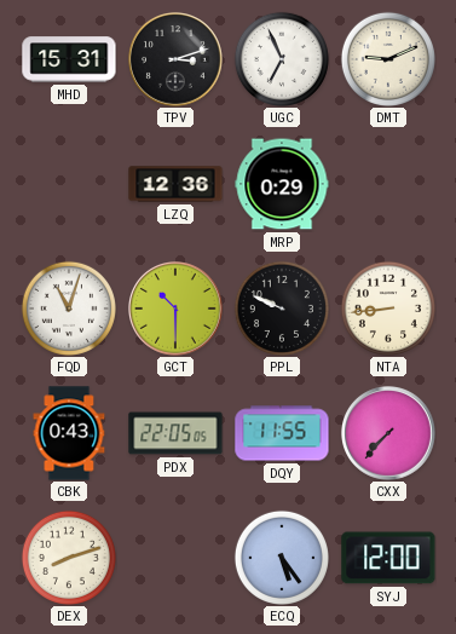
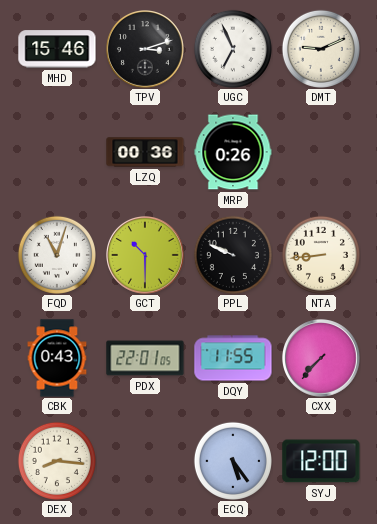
MHD: 15:31 -> 15:46 (57, 49)
LZQ: 12:36 -> 00:36 (145, 152)
MRP: 0:29 -> 0:26 (233, 152)
PDX: 22:05 -> 22:01 (145, 358)
DEX: 8:12 -> 8:16 (57, 461)
